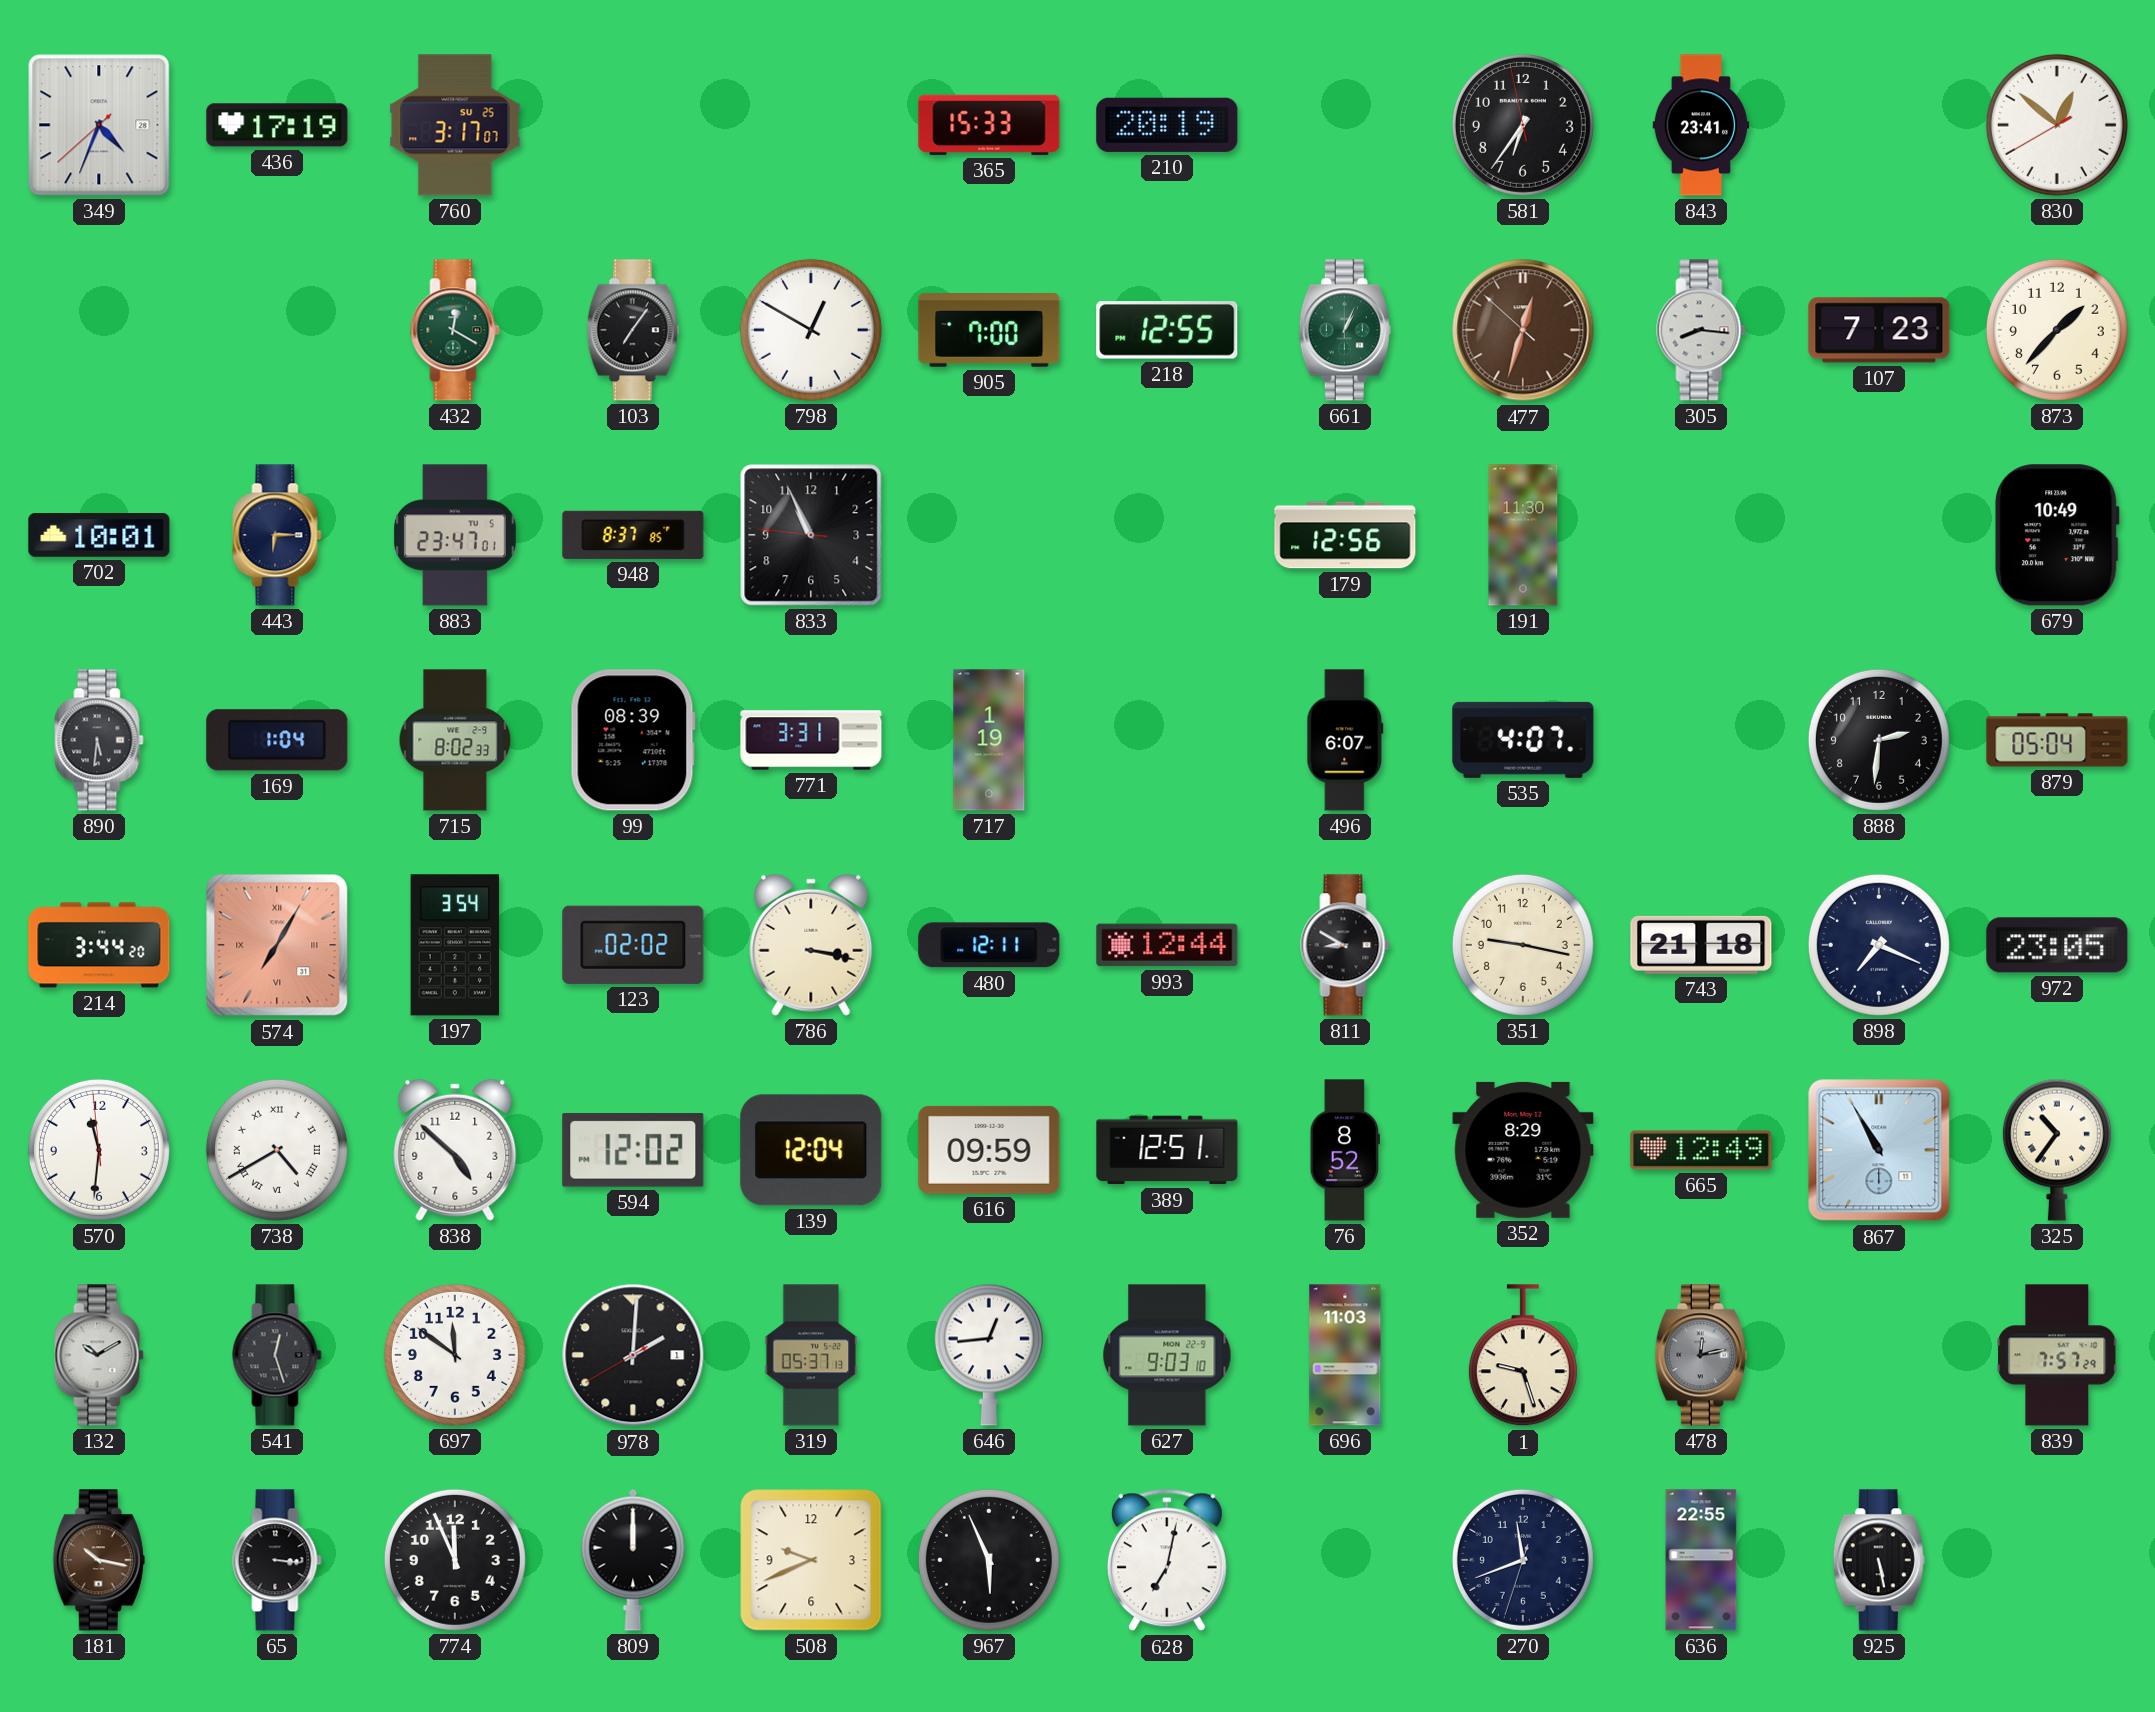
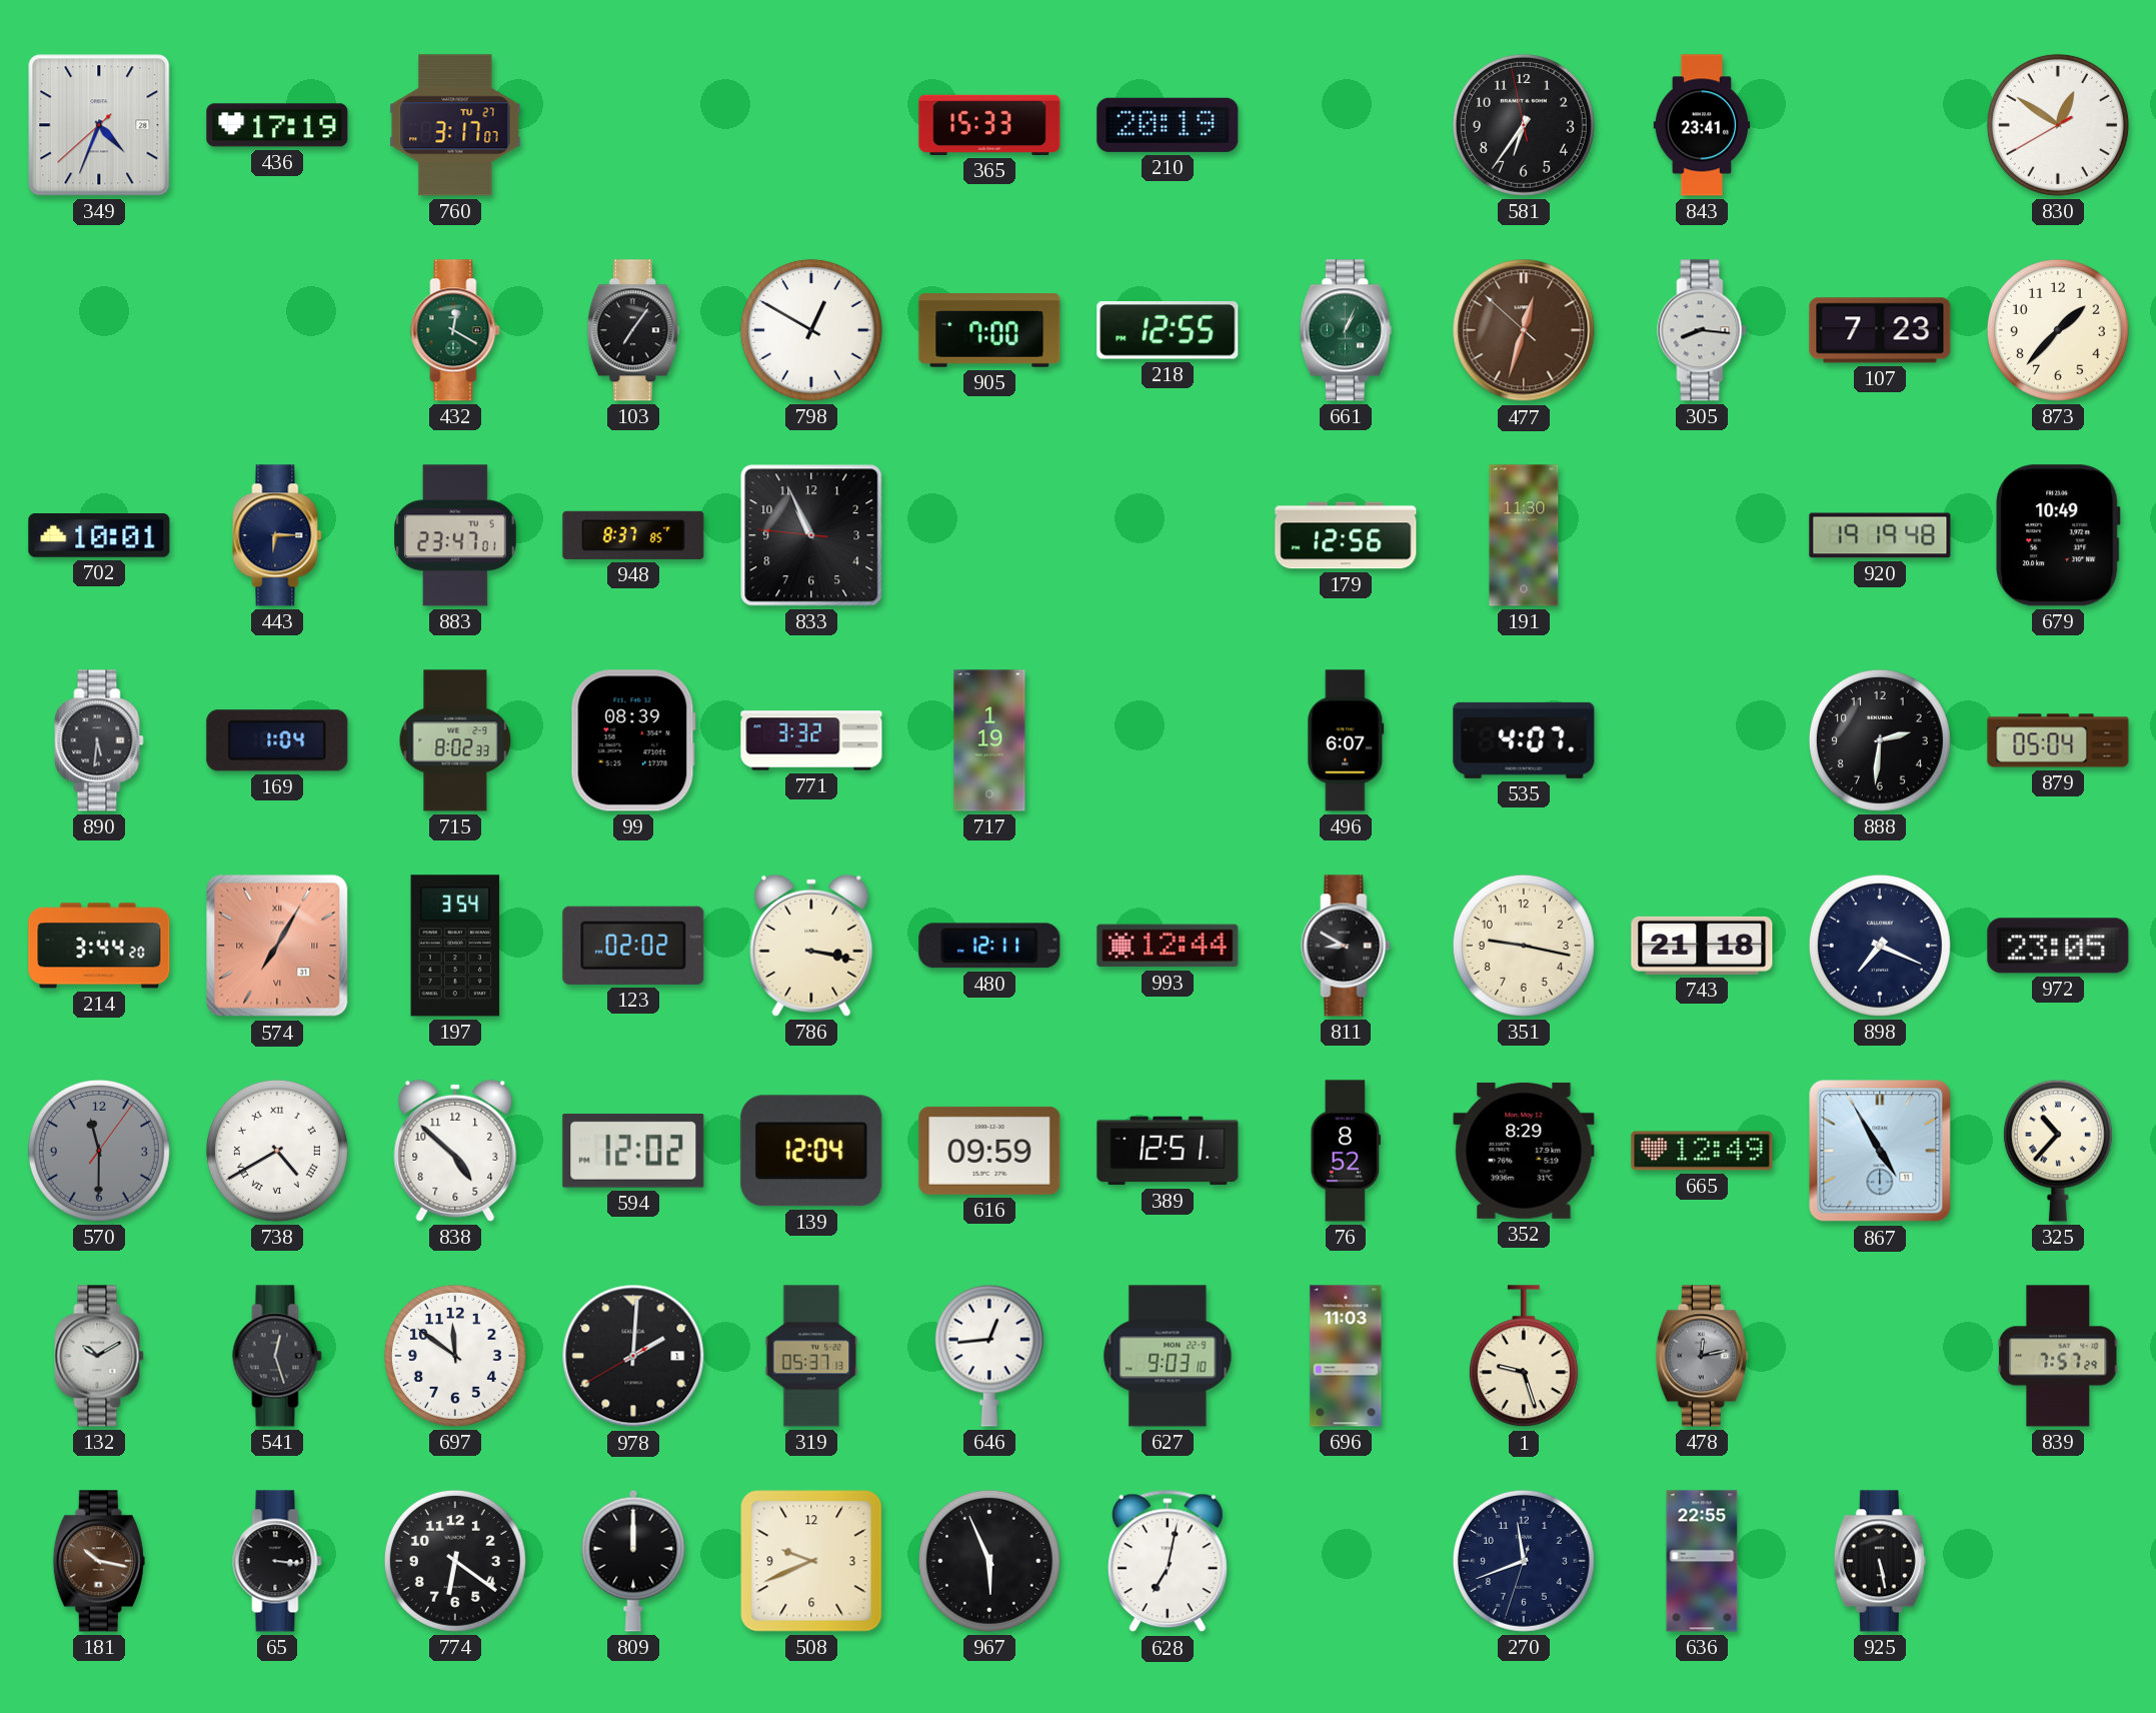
760 date: SU 25 -> TU 27 (455, 125)
830: 12:51 -> 12:50 (2058, 125)
920: none -> 19:19 (1880, 535)
771: 3:31 -> 3:32 (811, 740)
570: 11:30:59 -> 11:30:06 (99, 1151)
570 dial: white -> grey (99, 1151)
867: 10:55 -> 4:55 (1880, 1151)
325: 10:36 -> 10:37 (2058, 1151)
774: 11:56 -> 6:21 (455, 1561)
